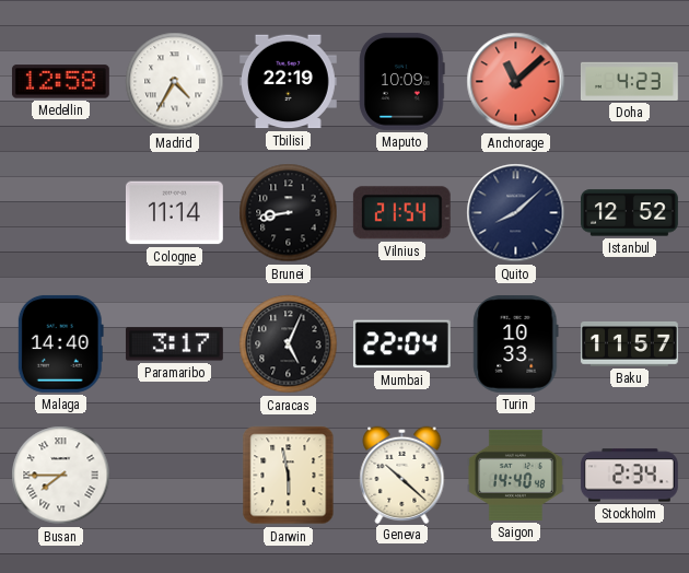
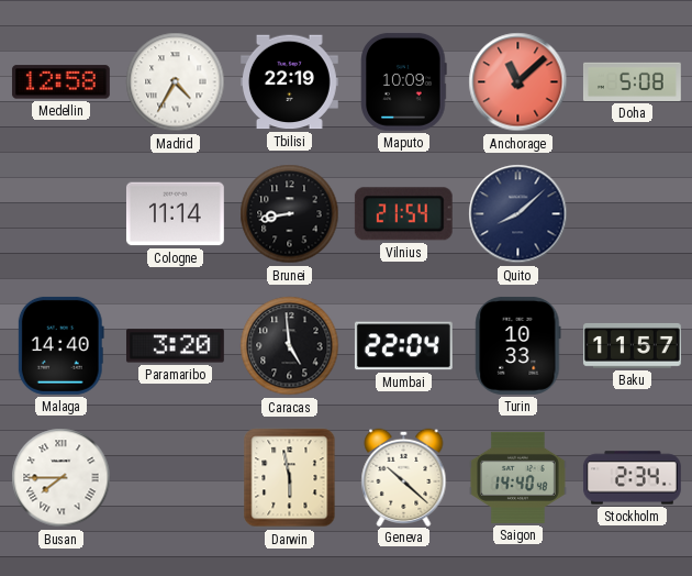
Doha: 4:23 -> 5:08 (632, 81)
Istanbul: 12:52 -> none (630, 213)
Paramaribo: 3:17 -> 3:20 (175, 346)
Caracas: 5:04 -> 4:59 (290, 346)
